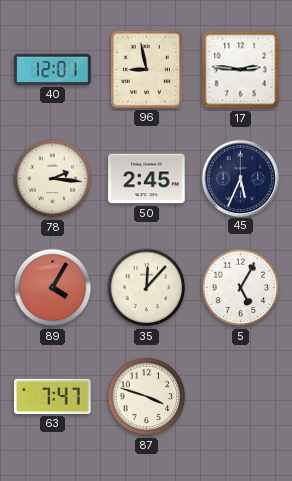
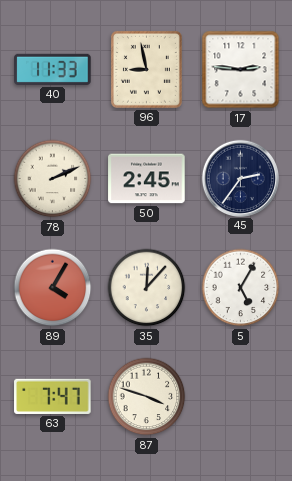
40: 12:01 -> 11:33 (53, 69)
78: 2:16 -> 2:11 (53, 179)
45: 5:34 -> 2:36 (240, 178)
